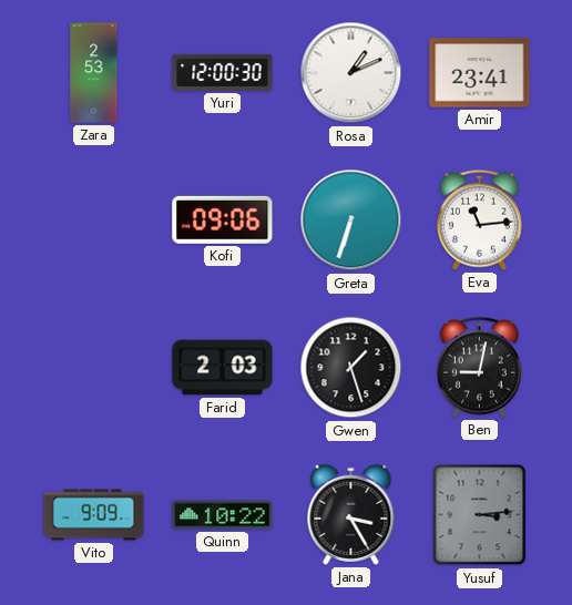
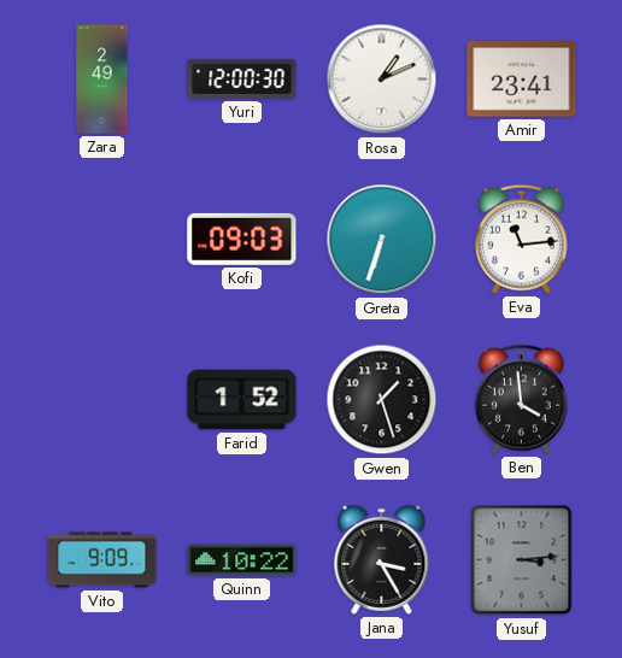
Zara: 2:53 -> 2:49 (102, 80)
Kofi: 09:06 -> 09:03 (242, 239)
Farid: 2:03 -> 1:52 (242, 400)
Ben: 9:02 -> 3:59 (521, 399)
